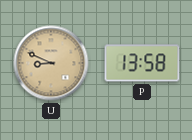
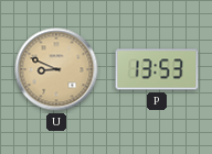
P: 13:58 -> 13:53 (157, 69)
